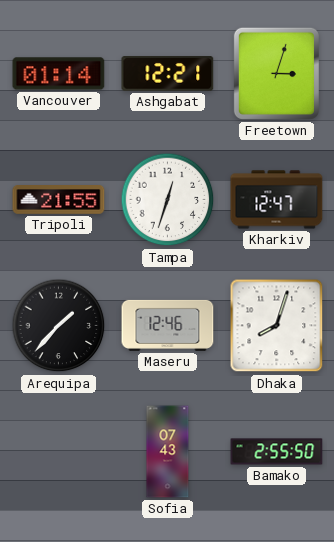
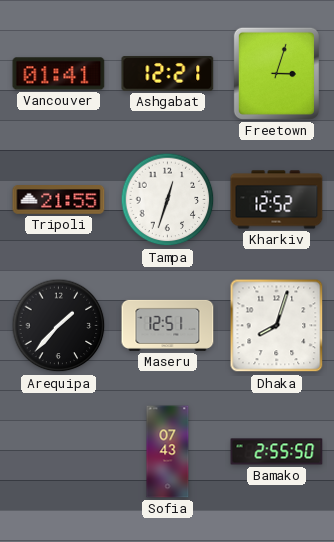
Vancouver: 01:14 -> 01:41 (59, 74)
Kharkiv: 12:47 -> 12:52 (277, 200)
Maseru: 12:46 -> 12:51 (168, 325)
